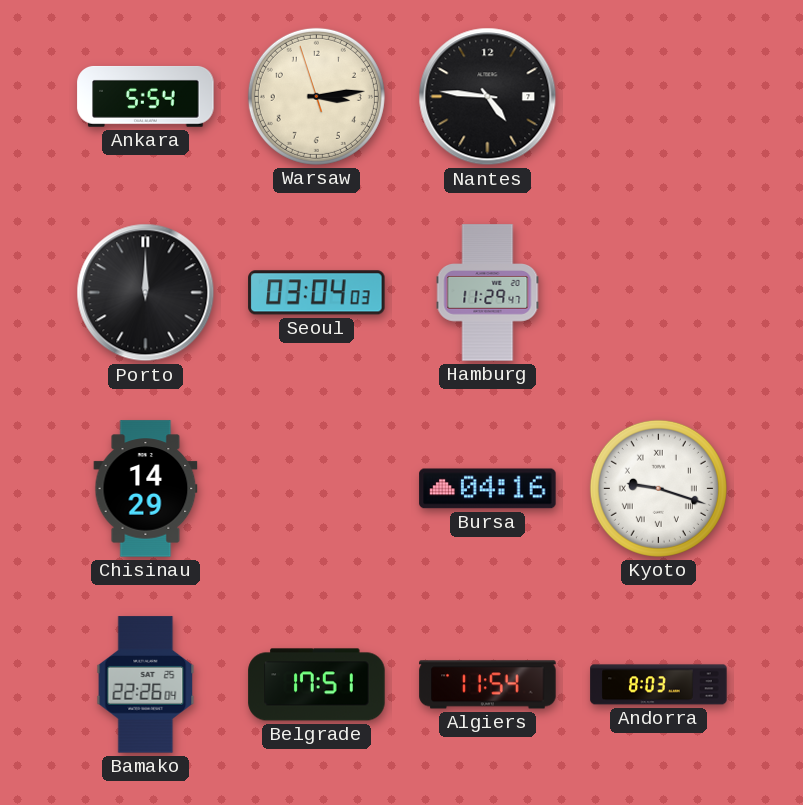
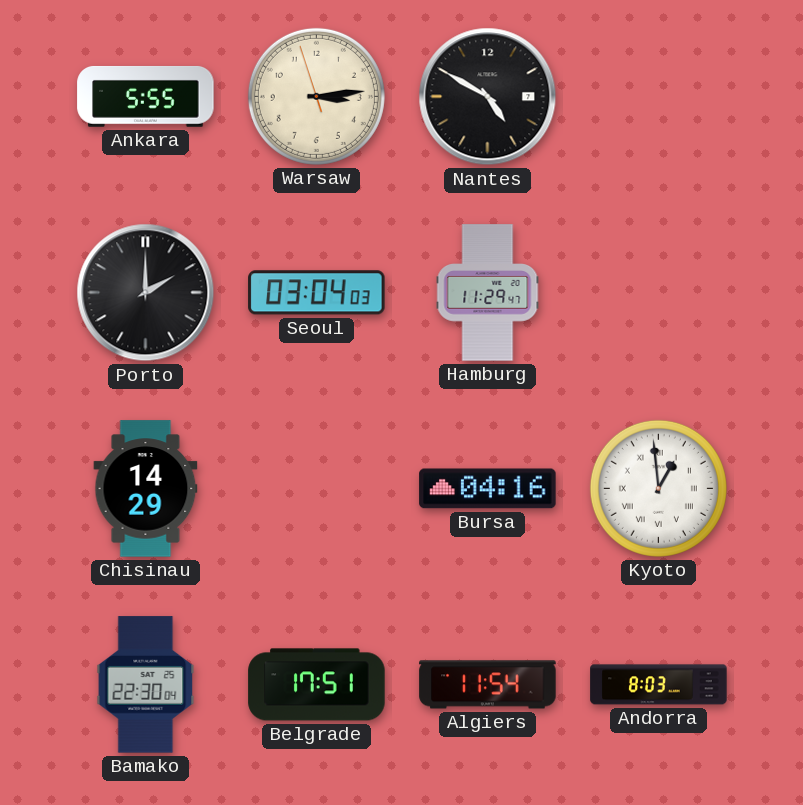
Ankara: 5:54 -> 5:55 (146, 96)
Nantes: 4:46 -> 4:50 (488, 97)
Porto: 12:00 -> 2:00 (146, 293)
Kyoto: 9:18 -> 12:59 (658, 488)
Bamako: 22:26 -> 22:30 (146, 685)
